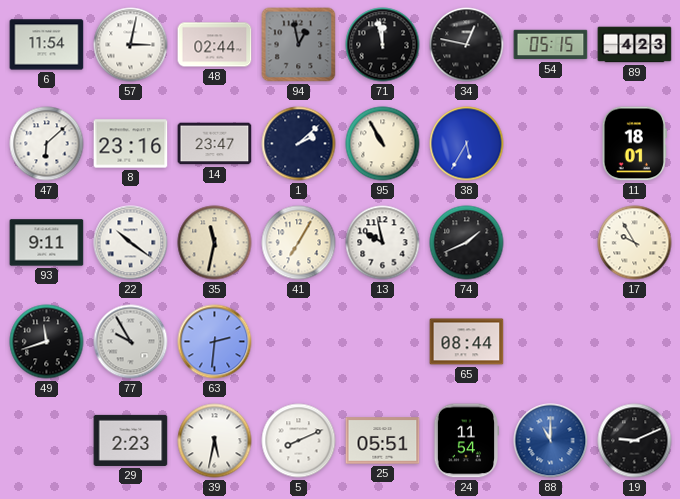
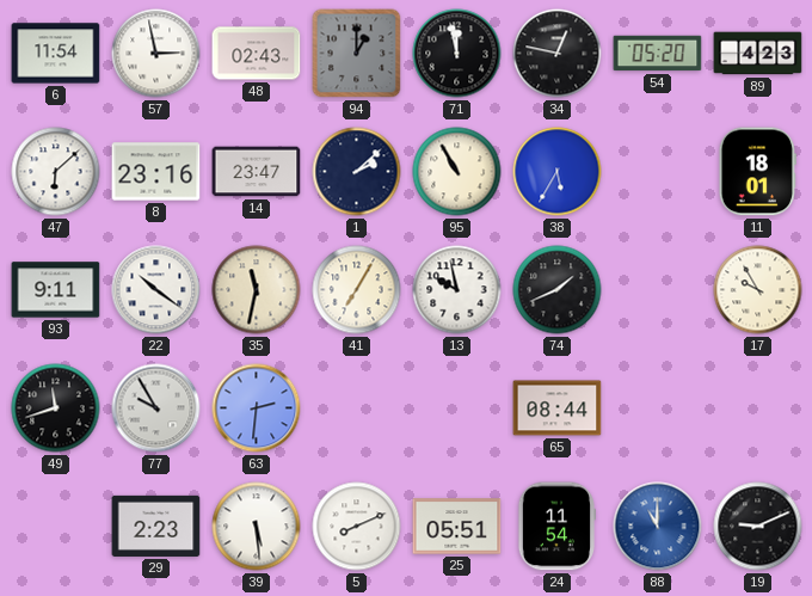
57: 3:02 -> 2:58 (156, 54)
48: 02:44 -> 02:43 (257, 54)
94: 12:58 -> 1:00 (357, 54)
54: 05:15 -> 05:20 (658, 54)
39: 5:32 -> 5:29 (257, 527)
